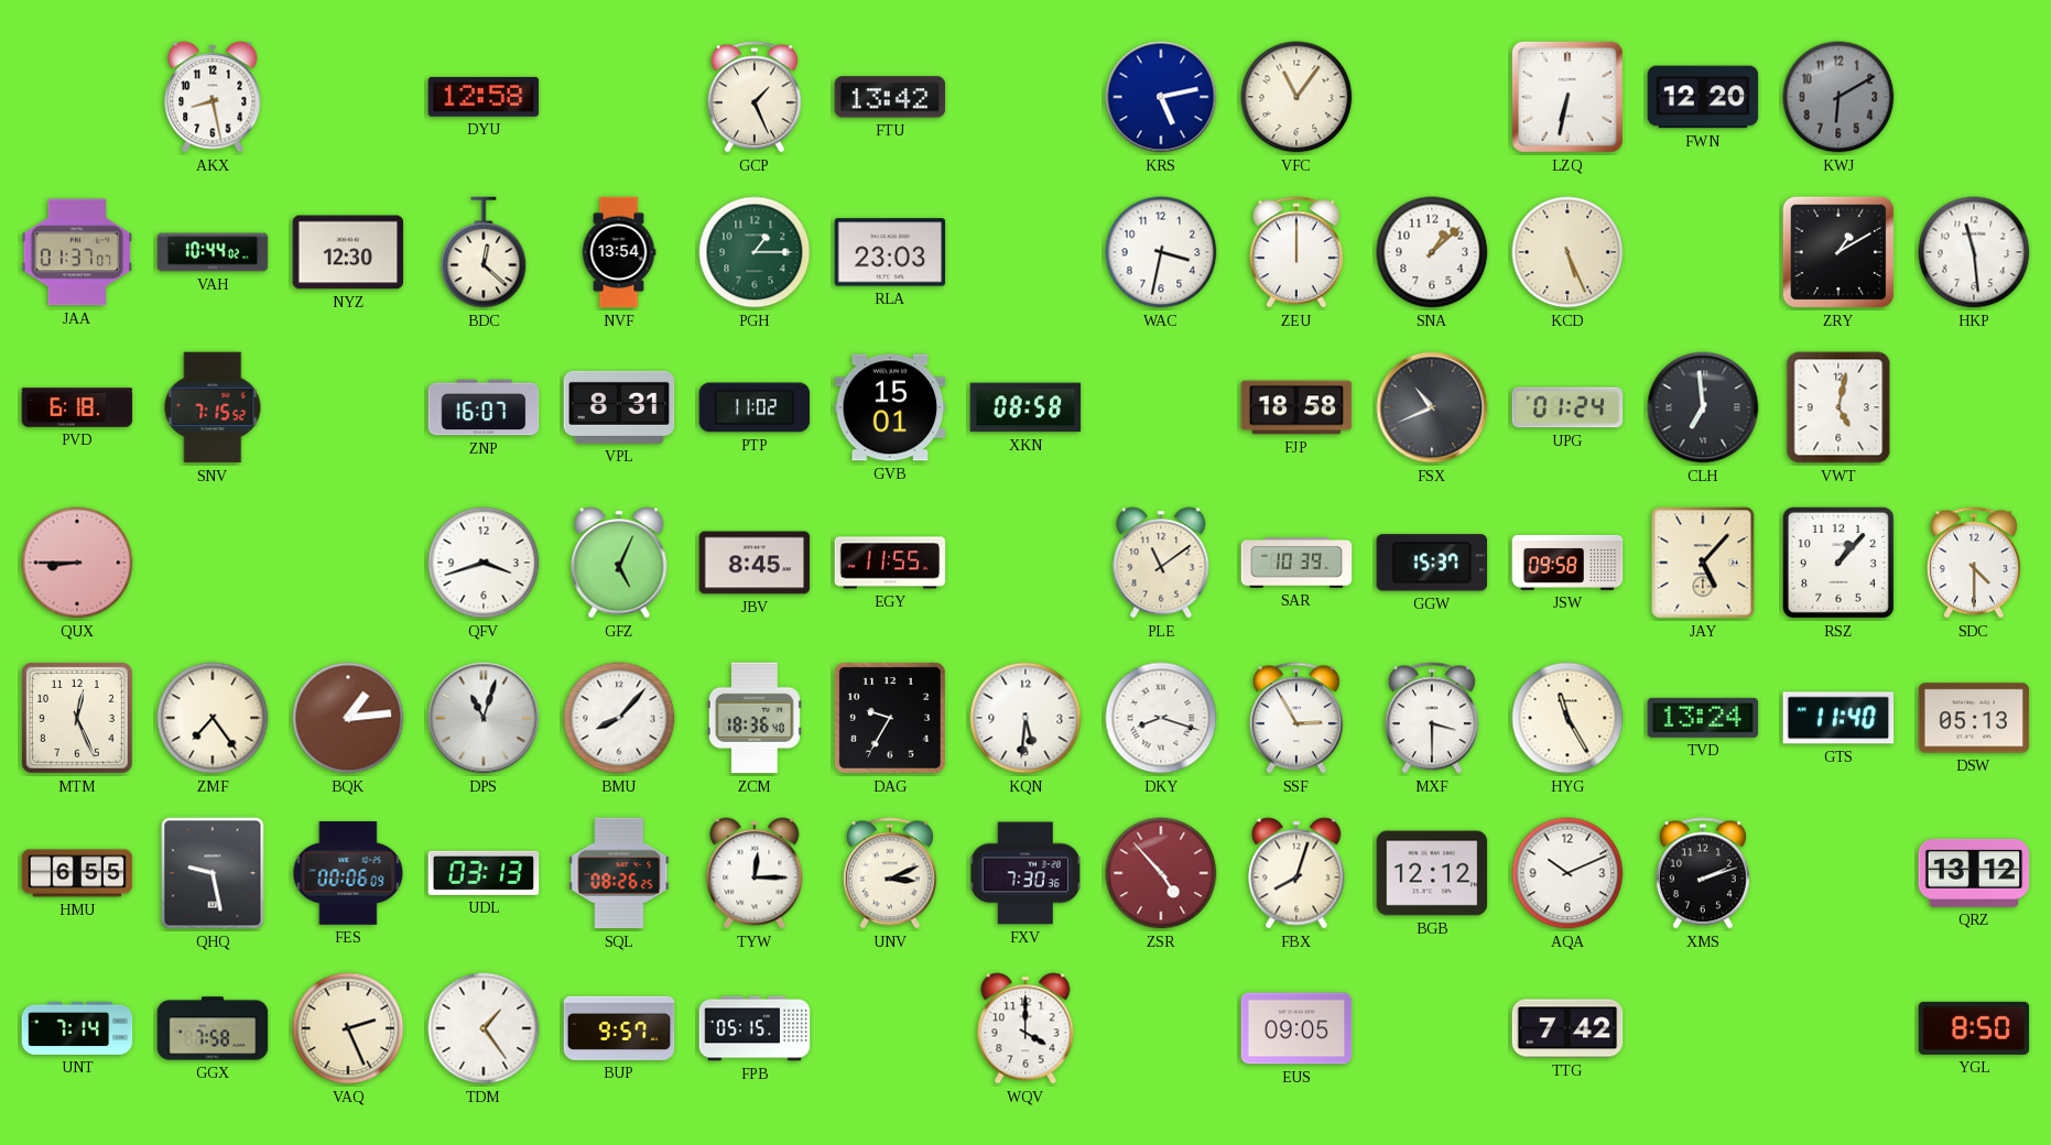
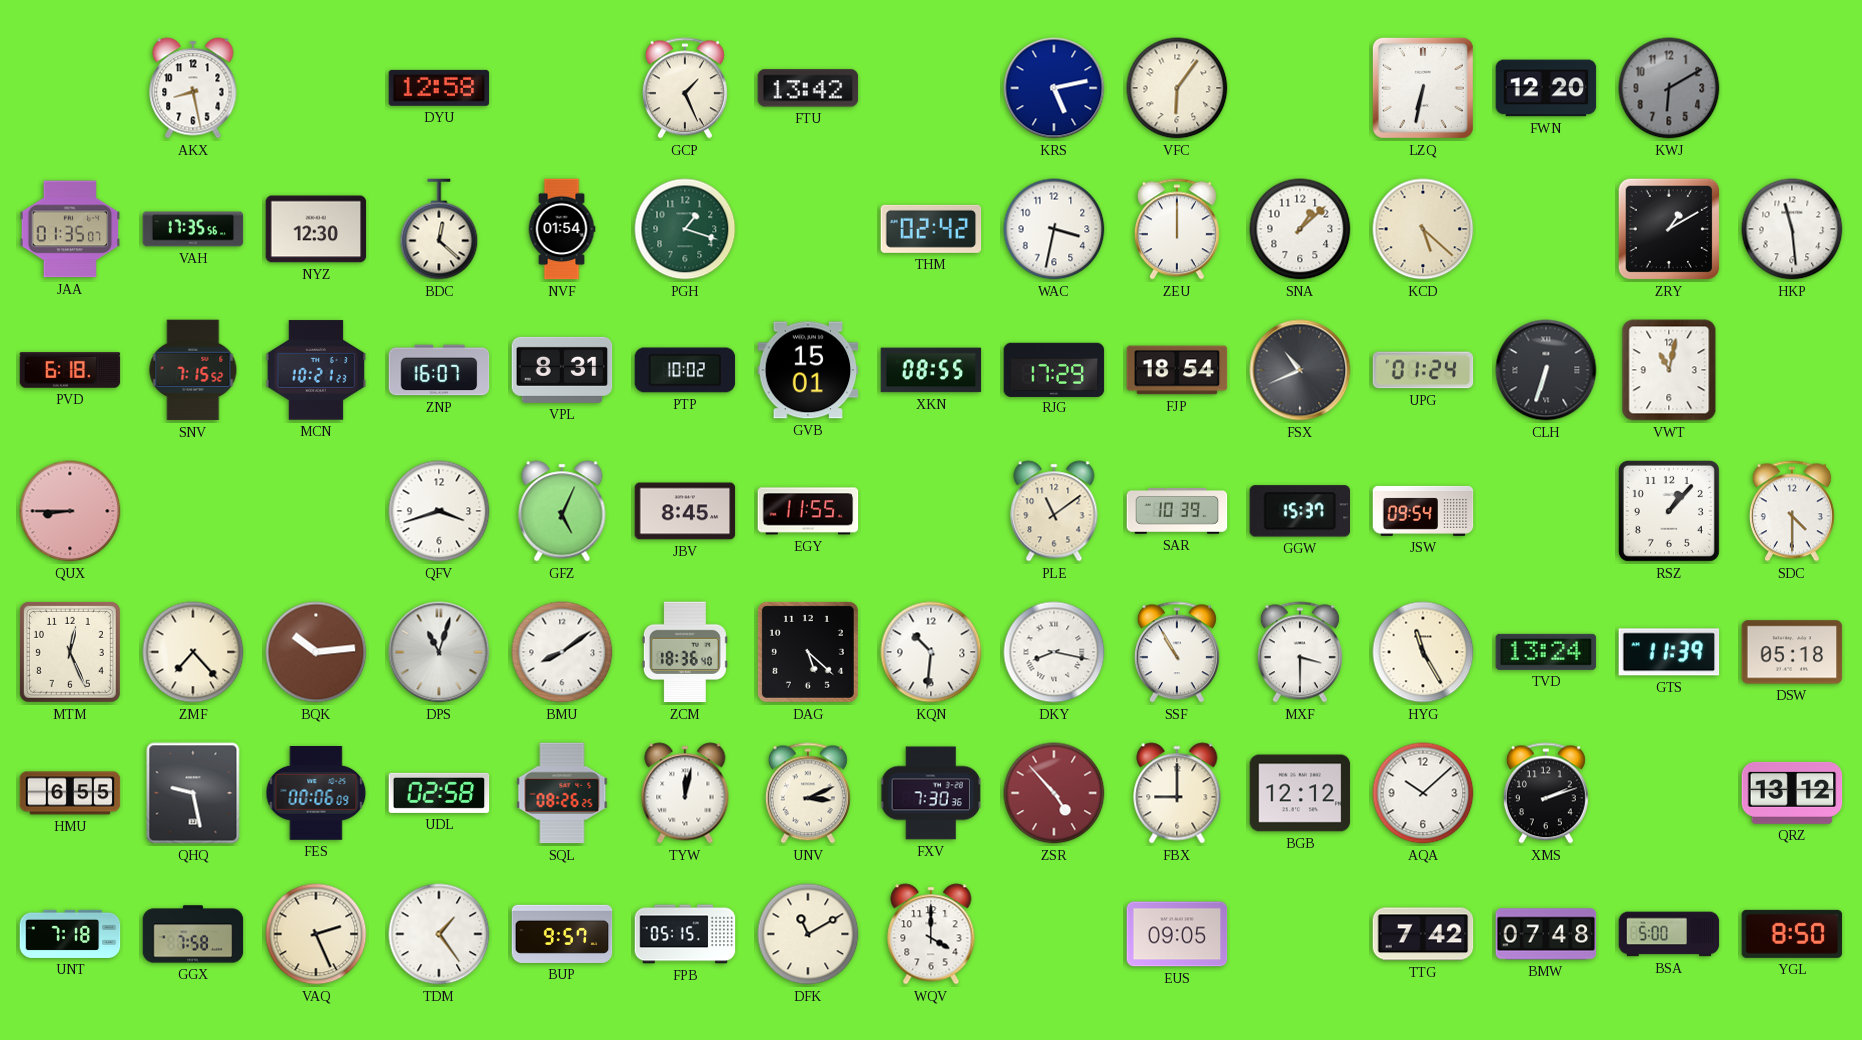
VFC: 11:06 -> 6:06 (1177, 88)
JAA: 01:37 -> 01:35 (70, 229)
VAH: 10:44 -> 17:35 (193, 229)
NVF: 13:54 -> 01:54 (562, 229)
PGH: 1:15 -> 1:18 (685, 229)
RLA: 23:03 -> none (890, 252)
THM: none -> 02:42 (931, 229)
KCD: 5:26 -> 5:22 (1423, 229)
MCN: none -> 10:21 (316, 370)
PTP: 11:02 -> 10:02 (685, 370)
XKN: 08:58 -> 08:55 (931, 370)
RJG: none -> 17:29 (1054, 369)
FJP: 18:58 -> 18:54 (1177, 370)
CLH: 6:59 -> 6:33 (1546, 370)
VWT: 5:02 -> 11:02 (1669, 370)
JSW: 09:58 -> 09:54 (1423, 511)
JAY: 5:07 -> none (1703, 563)
ZMF: 7:24 -> 7:23 (193, 652)
BQK: 1:14 -> 10:14 (316, 652)
BMU: 8:07 -> 8:09 (562, 652)
DAG: 9:35 -> 5:22 (808, 652)
KQN: 5:31 -> 10:31 (931, 652)
DKY: 8:18 -> 8:17 (1054, 652)
SSF: 2:55 -> 10:55 (1177, 652)
GTS: 11:40 -> 11:39 (1669, 652)
DSW: 05:13 -> 05:18 (1792, 652)
UDL: 03:13 -> 02:58 (439, 793)
TYW: 12:15 -> 12:02 (685, 793)
FBX: 8:03 -> 9:00 (1177, 793)
AQA: 10:11 -> 10:08 (1423, 793)
UNT: 7:14 -> 7:18 (70, 934)
DFK: none -> 11:10 (808, 934)
BMW: none -> 07:48 (1546, 934)
BSA: none -> 5:00 (1669, 934)
